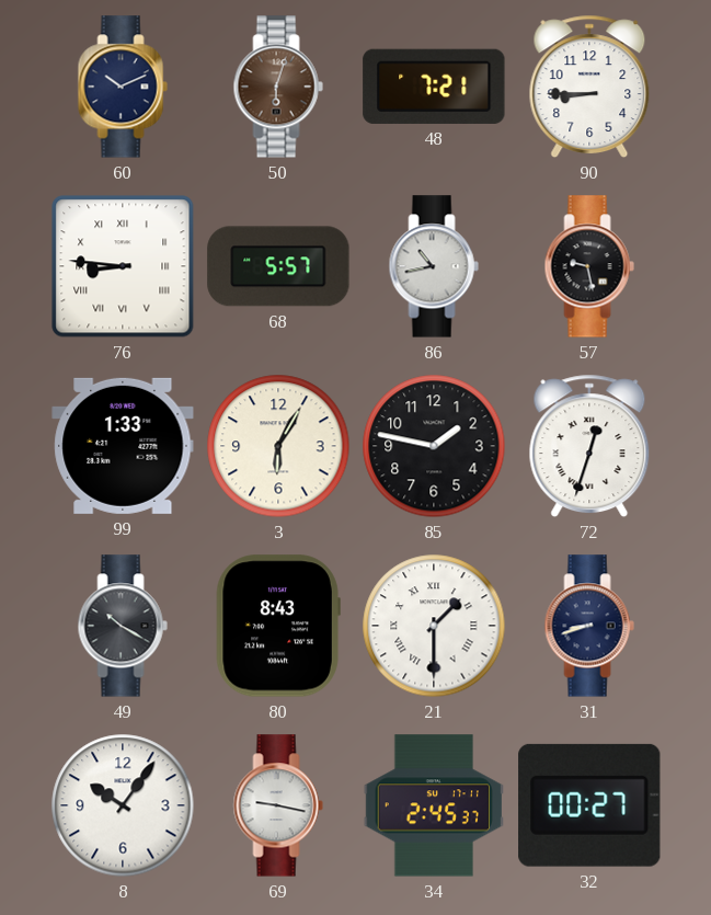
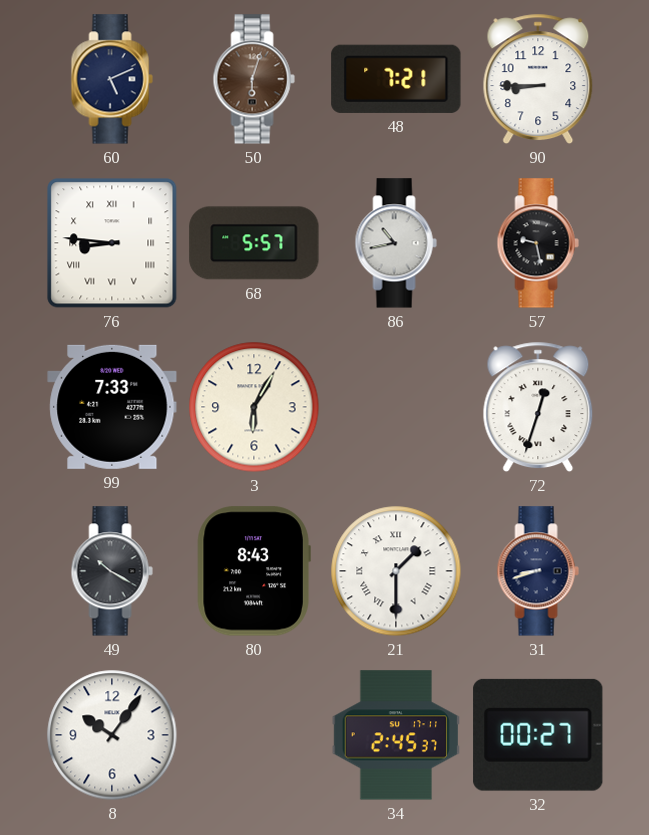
60: 10:11 -> 5:11 (112, 79)
99: 1:33 -> 7:33 (112, 407)
85: 1:47 -> none (434, 446)
69: 9:17 -> none (278, 805)
